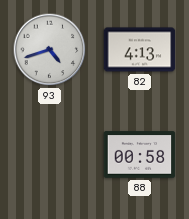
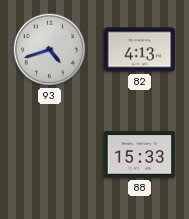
88: 00:58 -> 15:33 (140, 155)
